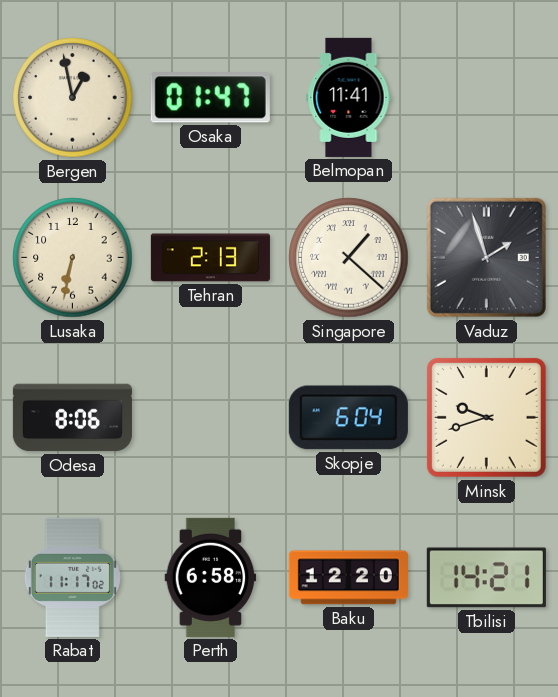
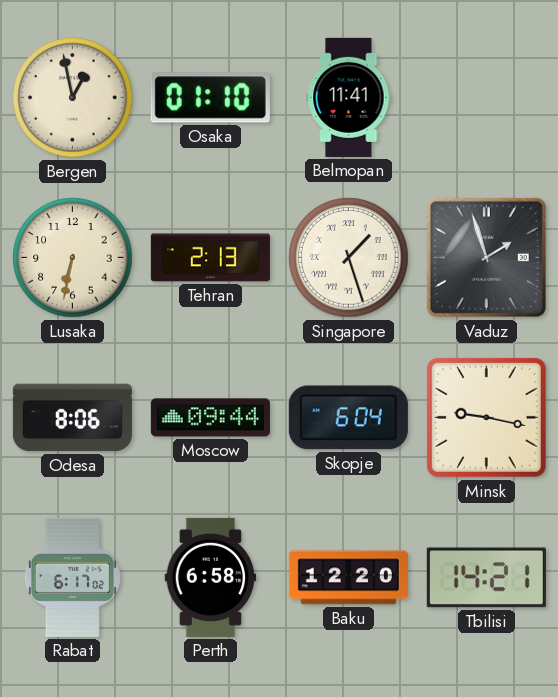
Osaka: 01:47 -> 01:10 (210, 98)
Singapore: 1:22 -> 1:27 (349, 258)
Moscow: none -> 09:44 (210, 418)
Minsk: 9:42 -> 9:17 (486, 417)
Rabat: 11:17 -> 6:17 (72, 577)
